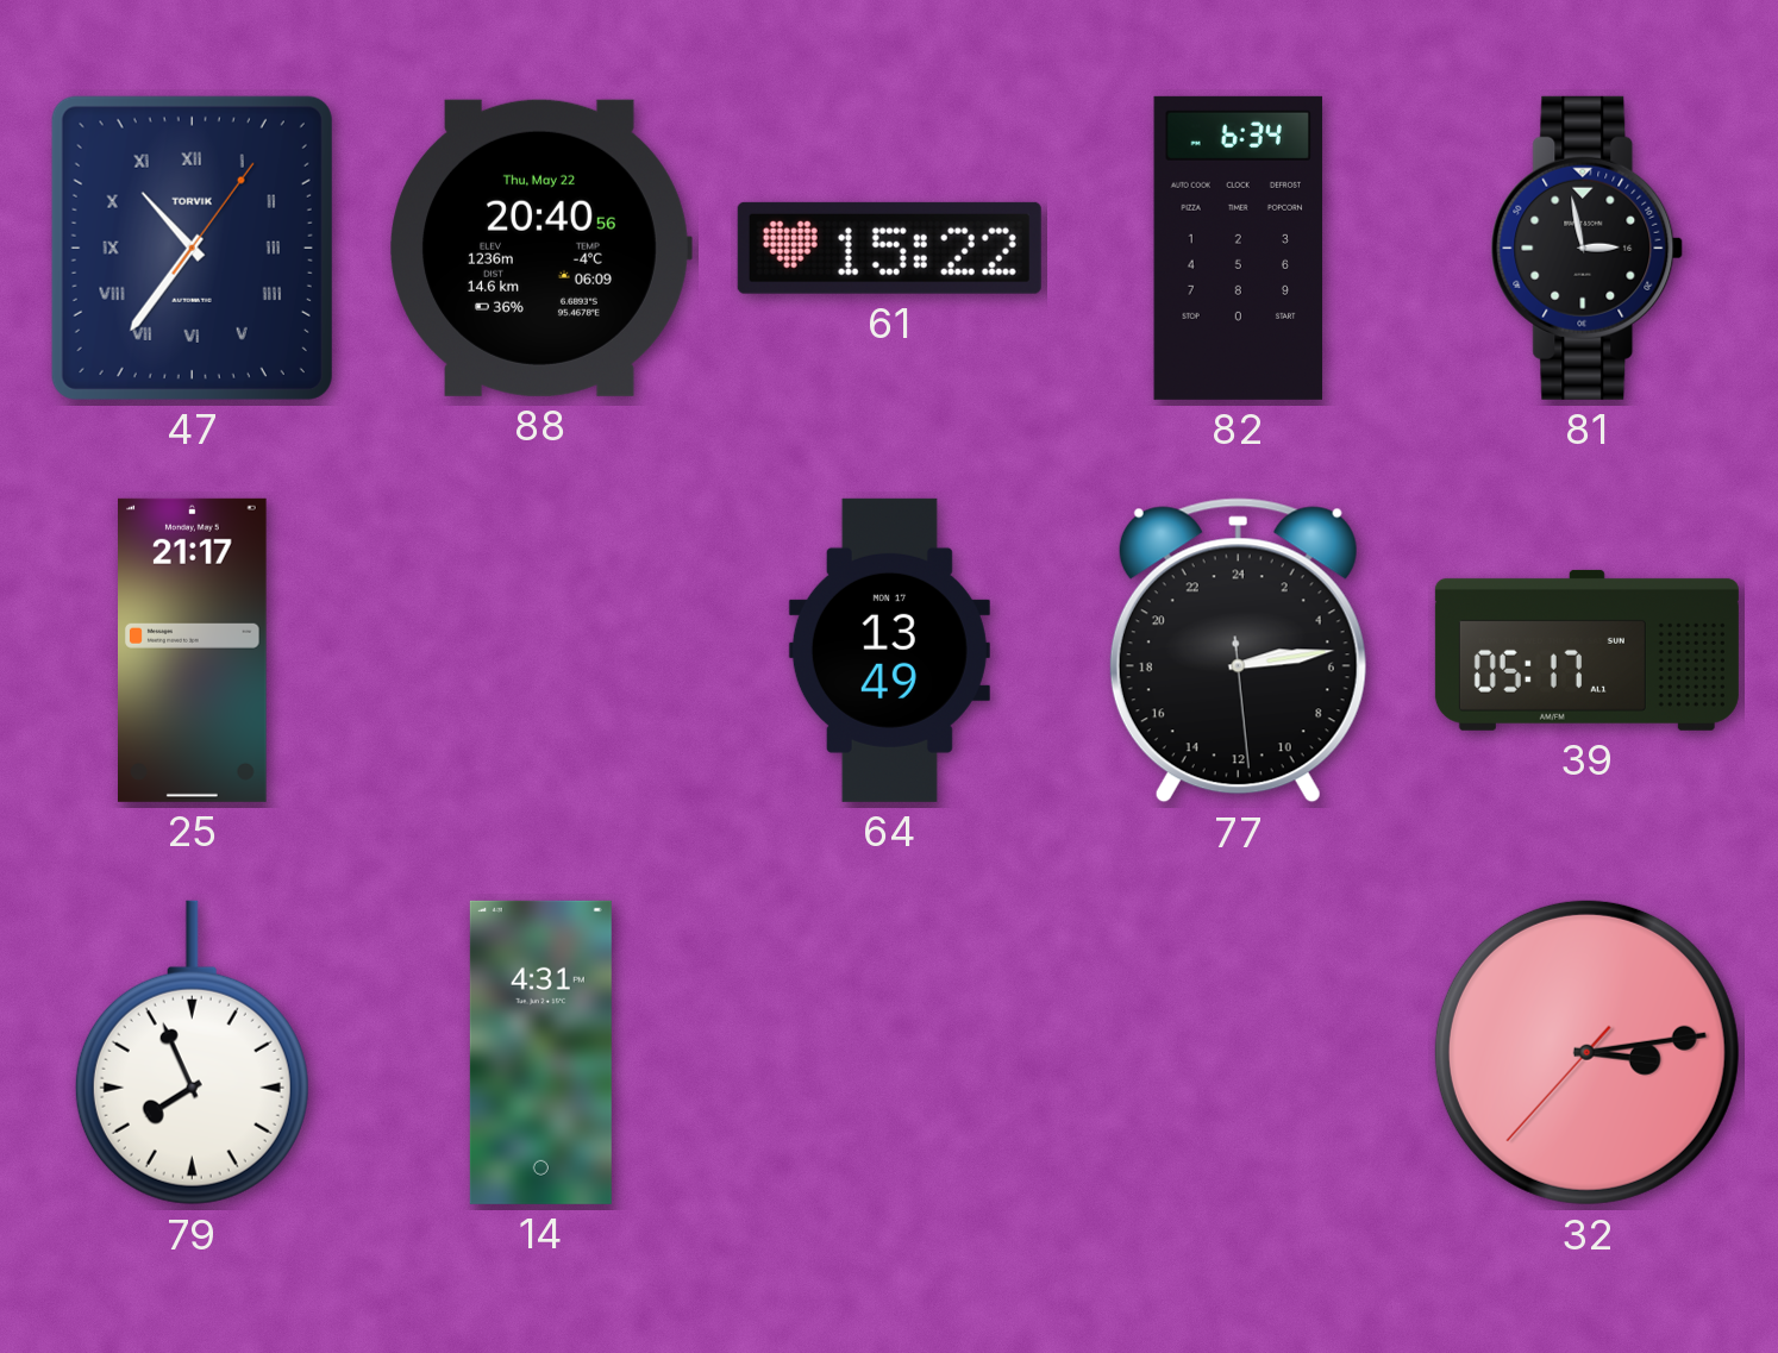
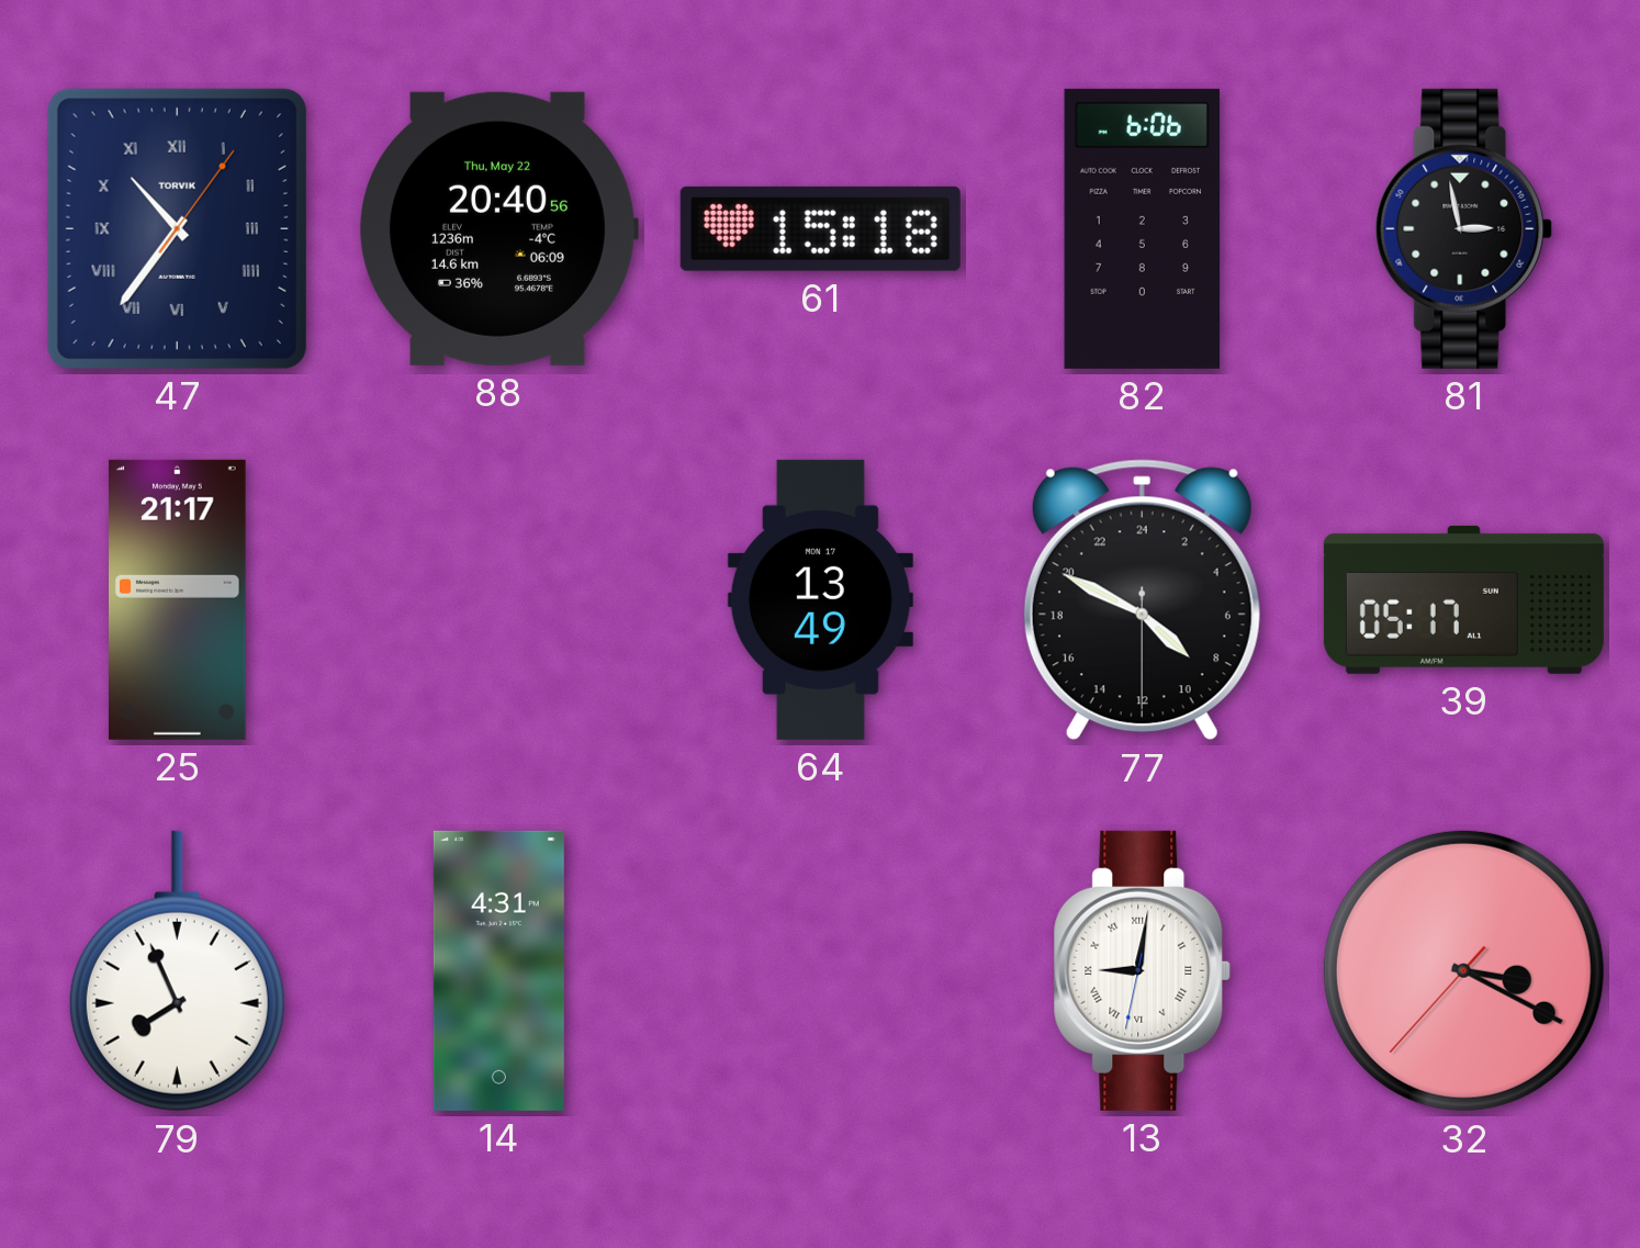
61: 15:22 -> 15:18 (820, 228)
82: 6:34 -> 6:06 (1143, 228)
77: 5:13 -> 8:49 (1142, 600)
13: none -> 9:01 (1143, 970)
32: 3:13 -> 3:19 (1463, 970)
